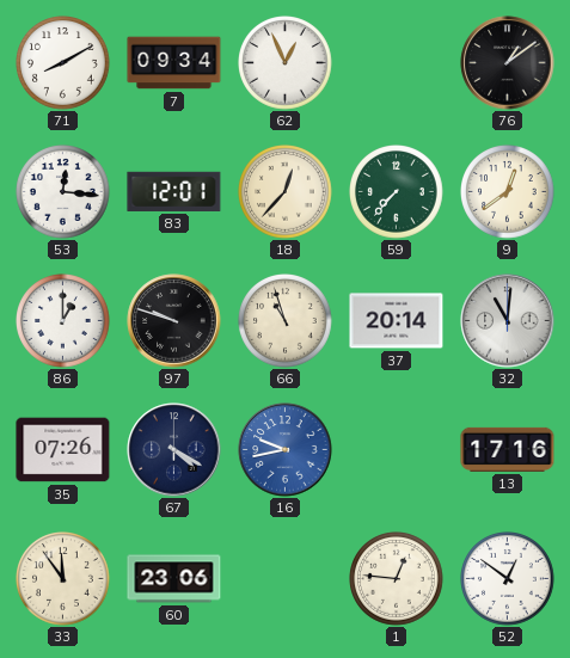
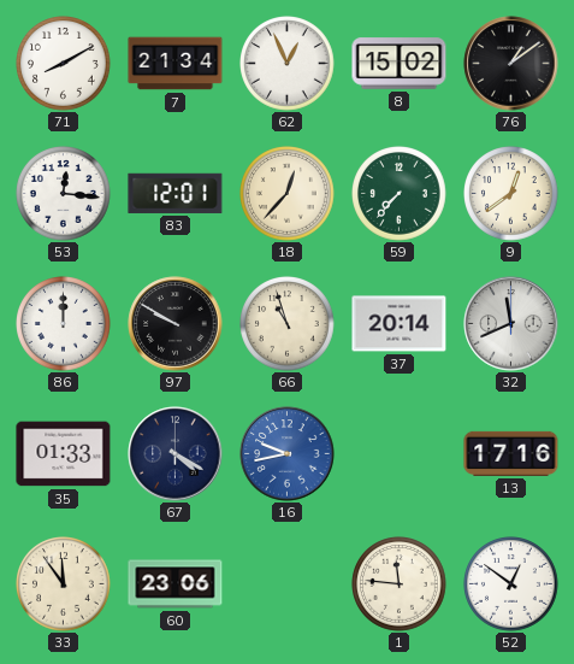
7: 09:34 -> 21:34 (176, 64)
8: none -> 15:02 (400, 64)
86: 1:00 -> 12:00 (64, 324)
97: 9:48 -> 9:50 (176, 324)
32: 11:01 -> 11:41 (511, 324)
35: 07:26 -> 01:33 (64, 454)
1: 12:46 -> 11:46 (400, 584)
